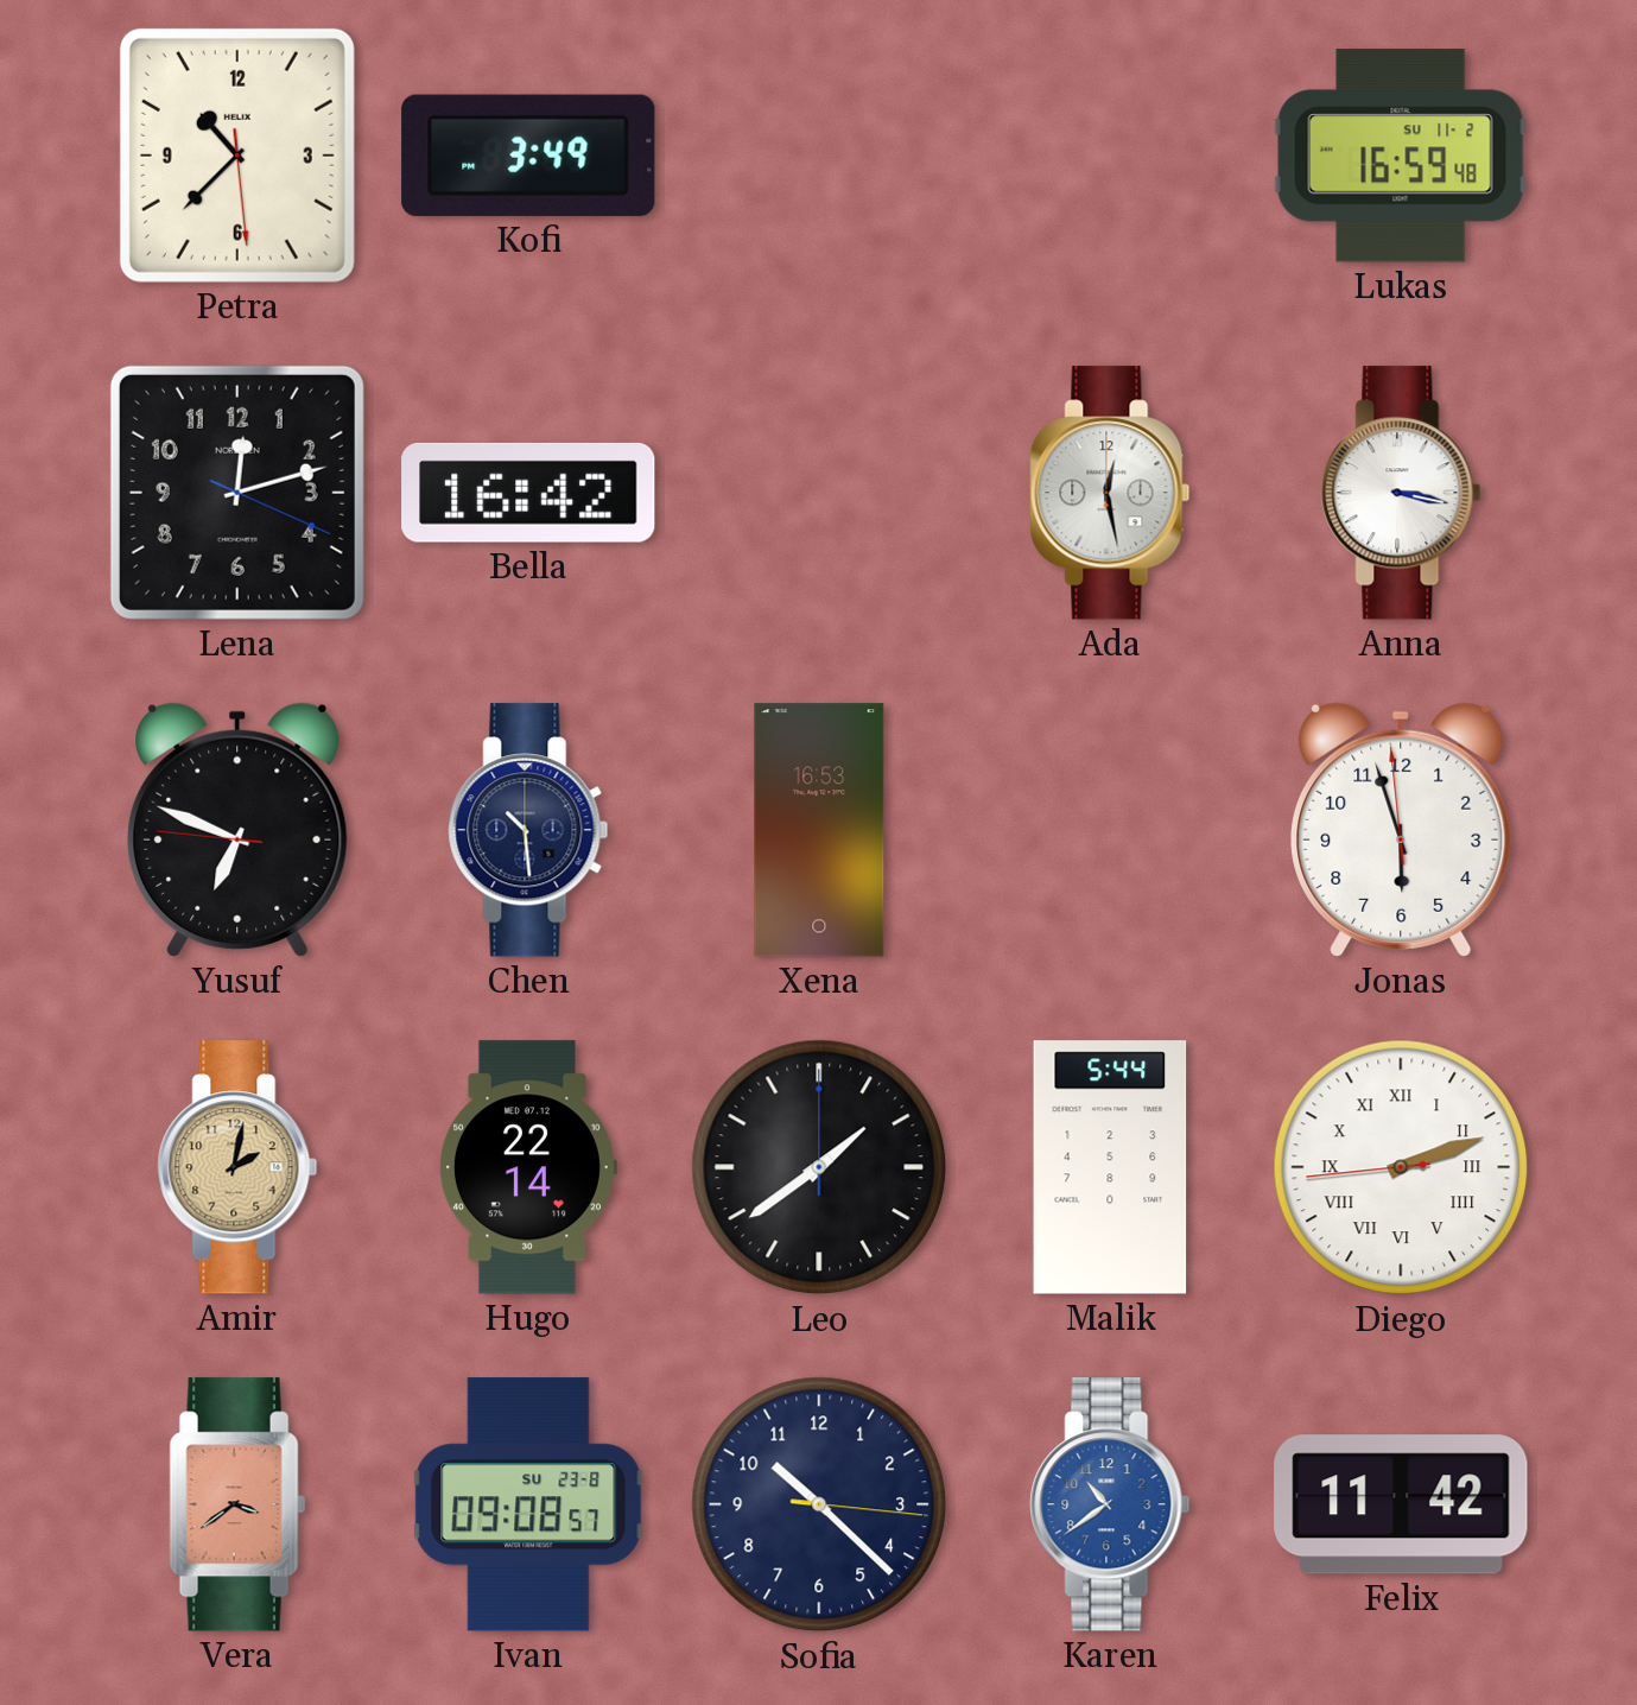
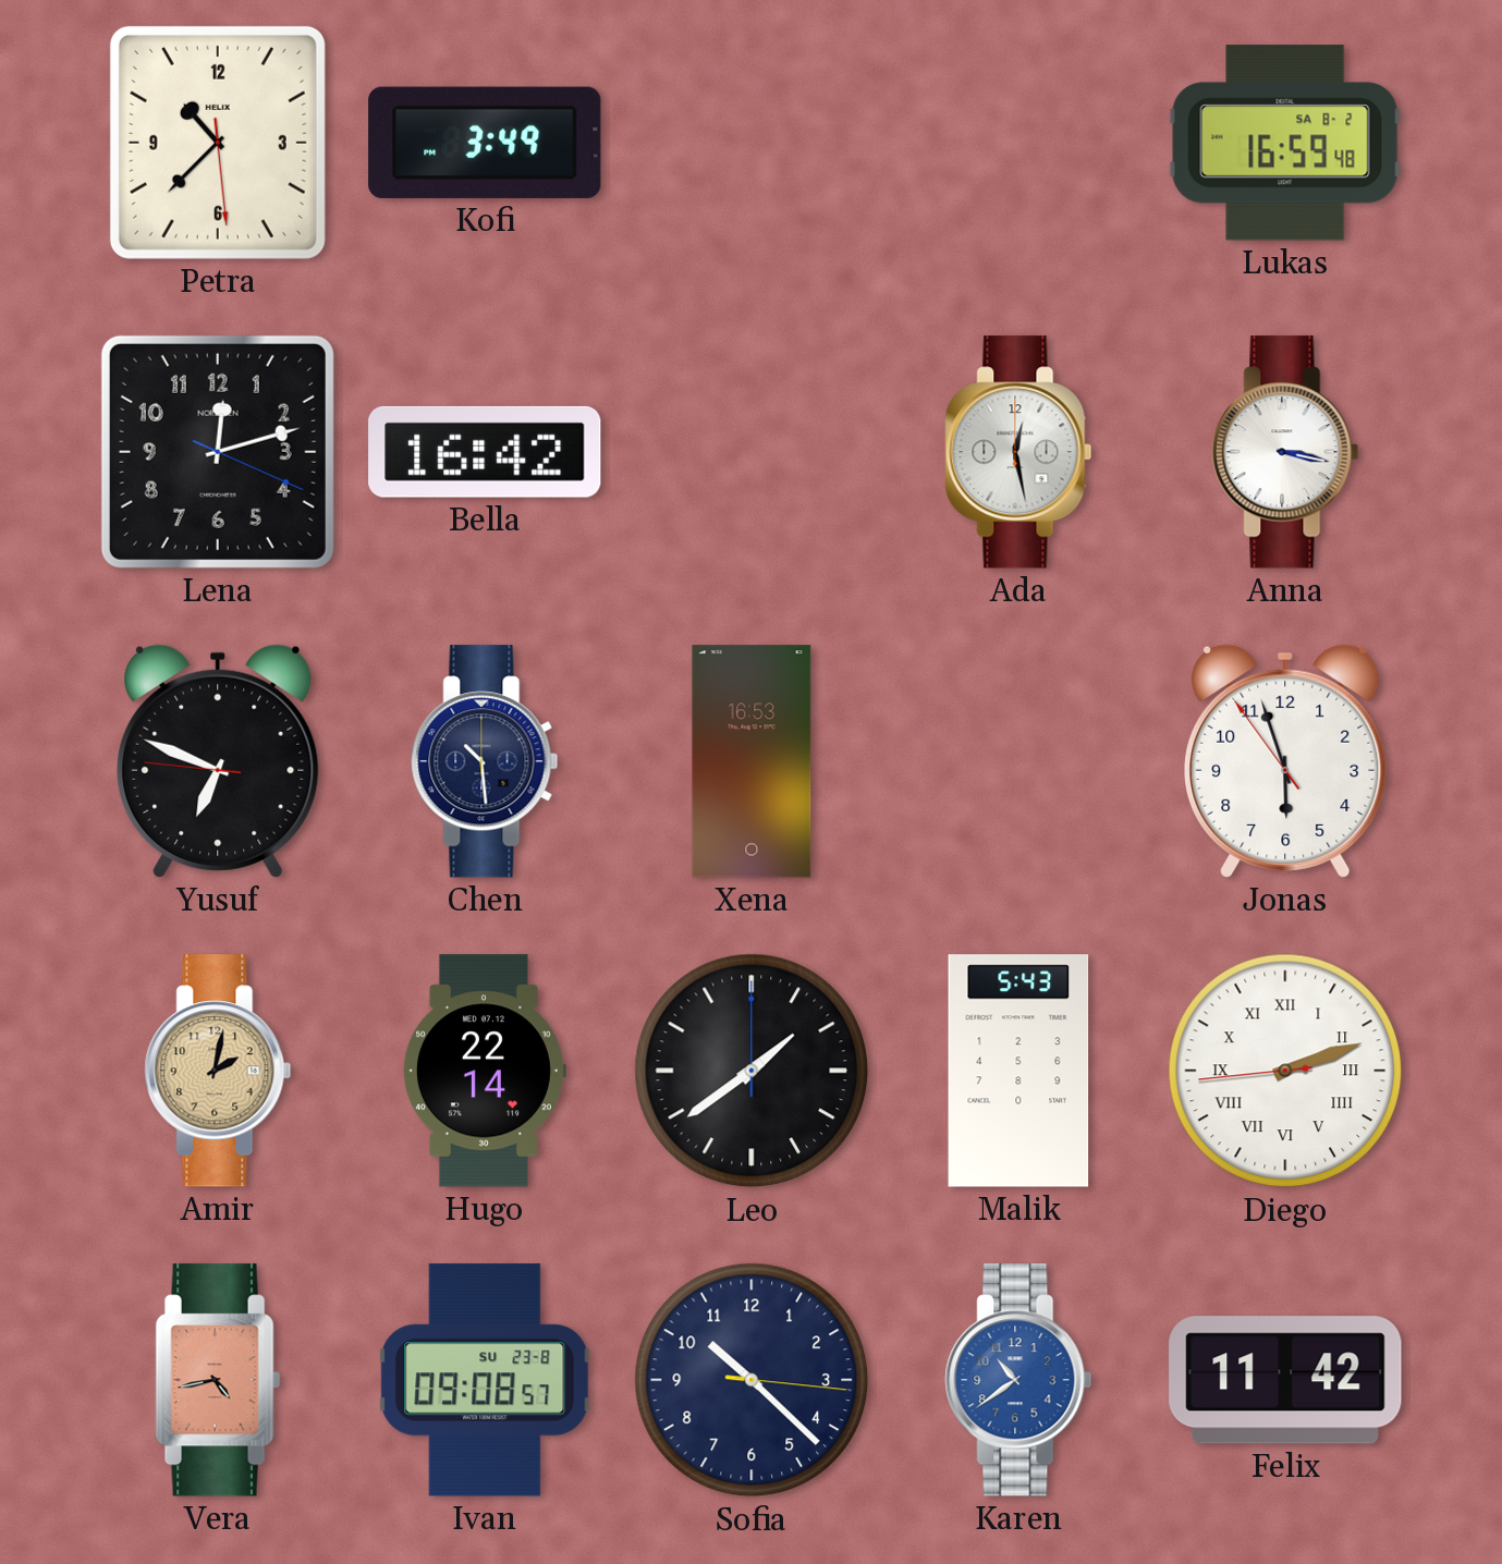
Lukas date: SU 11-2 -> SA 8-2 (1285, 143)
Jonas: 5:56:59 -> 5:56:54 (1285, 761)
Malik: 5:44 -> 5:43 (1018, 1071)
Vera: 3:39 -> 4:43 (218, 1380)
